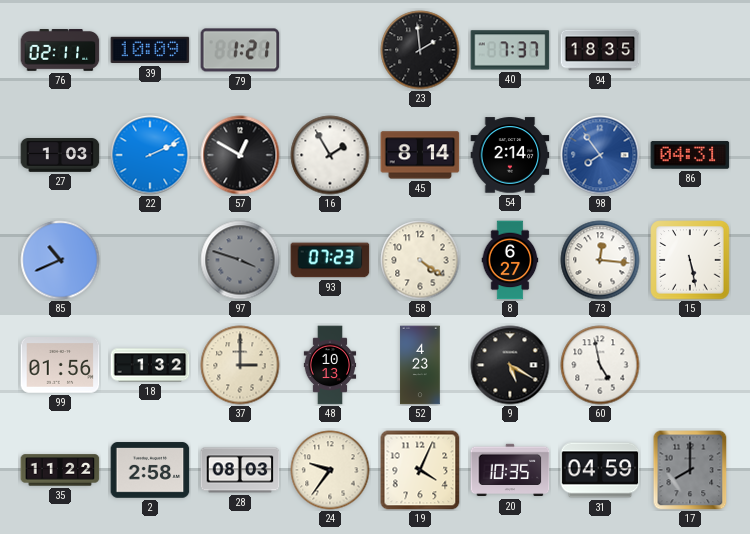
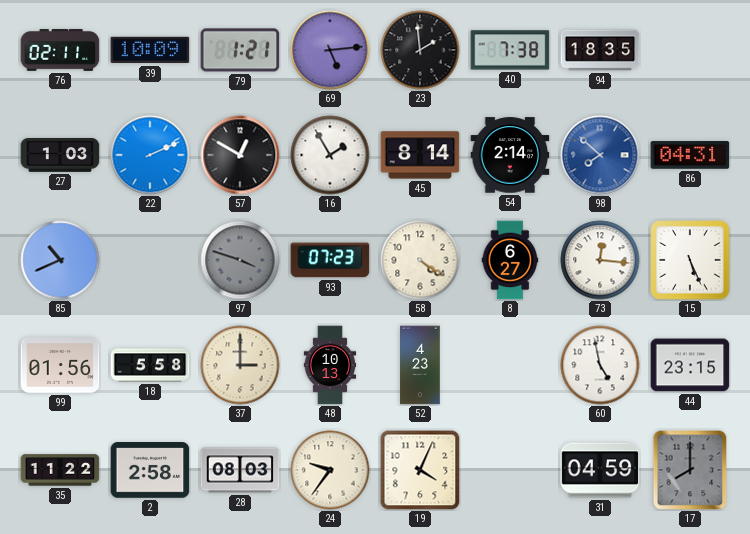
69: none -> 5:14 (330, 50)
40: 7:37 -> 7:38 (510, 50)
98: 7:54 -> 7:52 (600, 155)
15: 5:28 -> 5:26 (690, 260)
18: 1:32 -> 5:58 (150, 365)
9: 5:20 -> none (510, 365)
44: none -> 23:15 (690, 365)
20: 10:35 -> none (510, 470)
